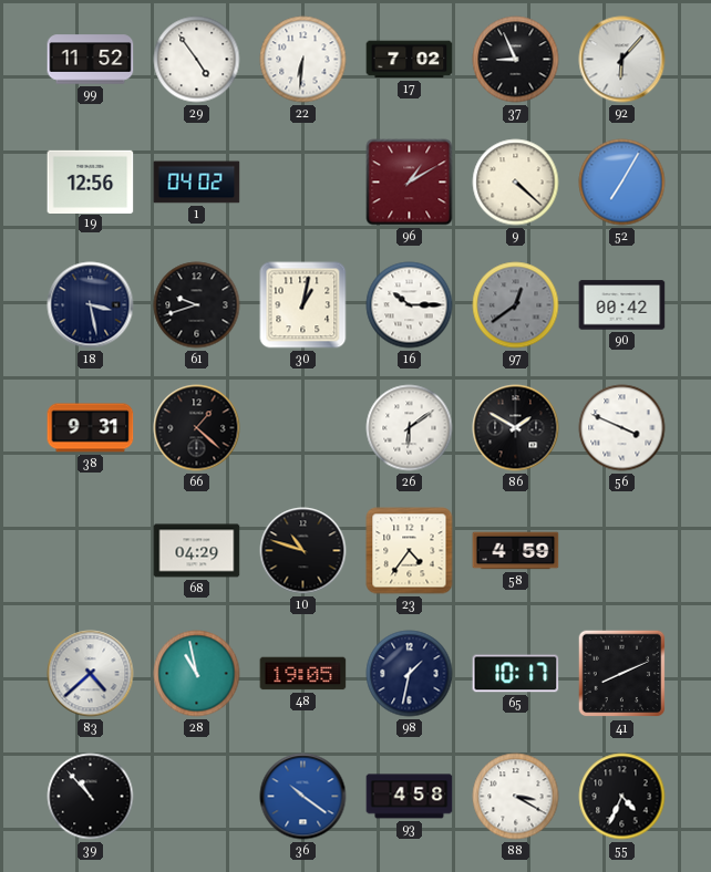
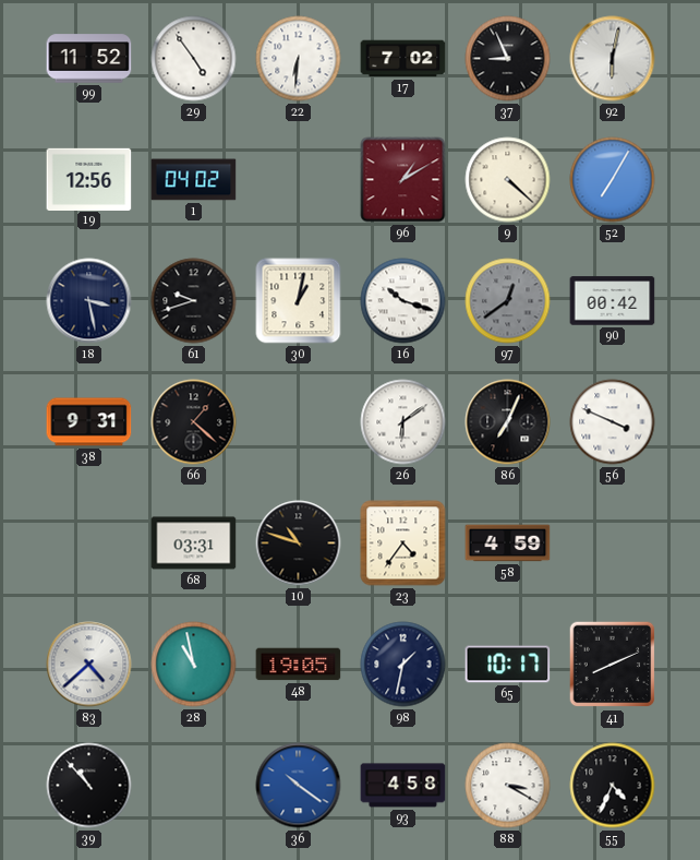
92: 6:07 -> 6:02 (613, 59)
16: 10:15 -> 10:18 (403, 301)
86: 1:50 -> 7:04 (508, 422)
68: 04:29 -> 03:31 (194, 544)
